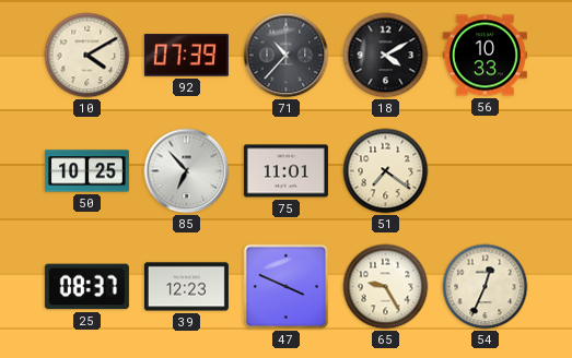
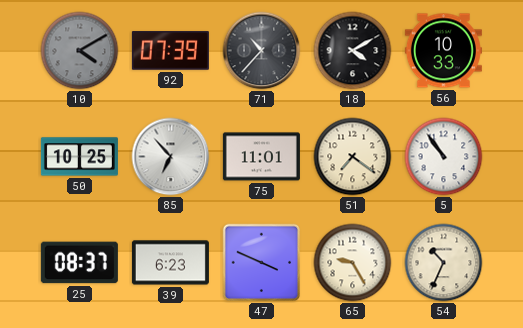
10 dial: cream -> grey (80, 51)
5: none -> 10:54 (444, 157)
39: 12:23 -> 6:23 (170, 263)
54: 12:34 -> 10:34 (444, 263)
